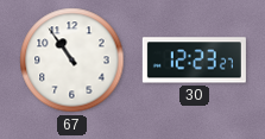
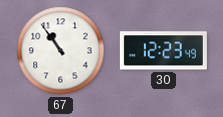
30: 12:23:27 -> 12:23:49 (163, 51)
